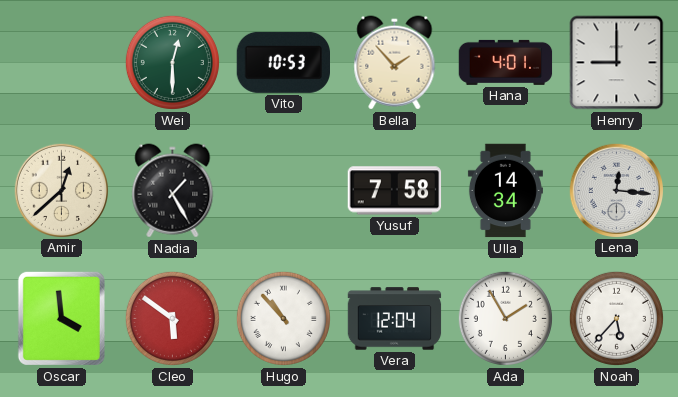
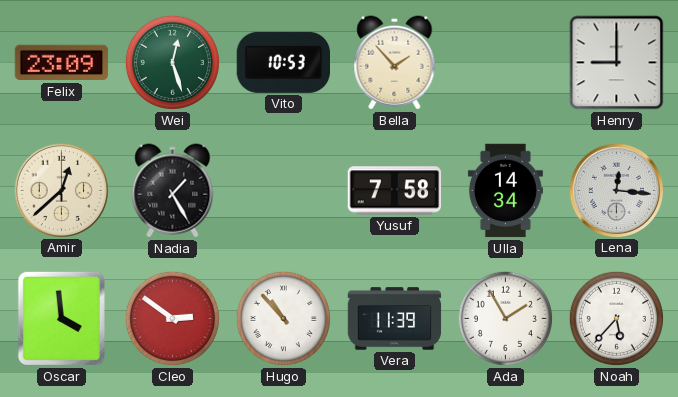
Felix: none -> 23:09 (62, 63)
Wei: 12:30 -> 12:27 (172, 62)
Hana: 4:01 -> none (506, 62)
Cleo: 5:51 -> 2:51 (172, 318)
Vera: 12:04 -> 11:39 (395, 319)
